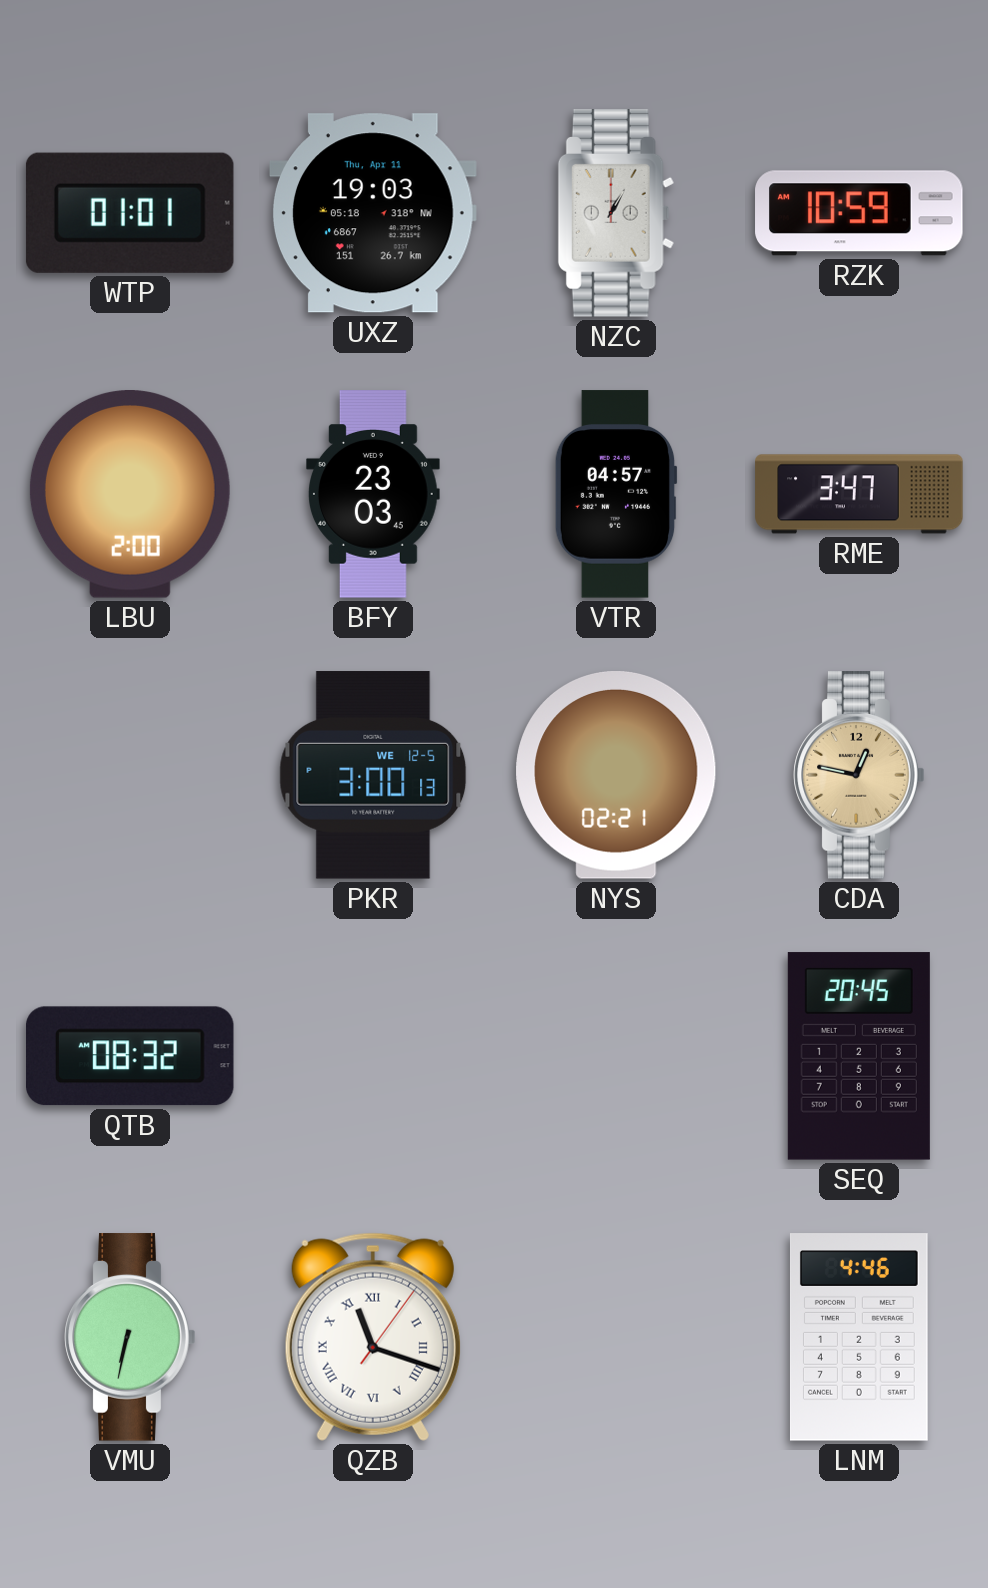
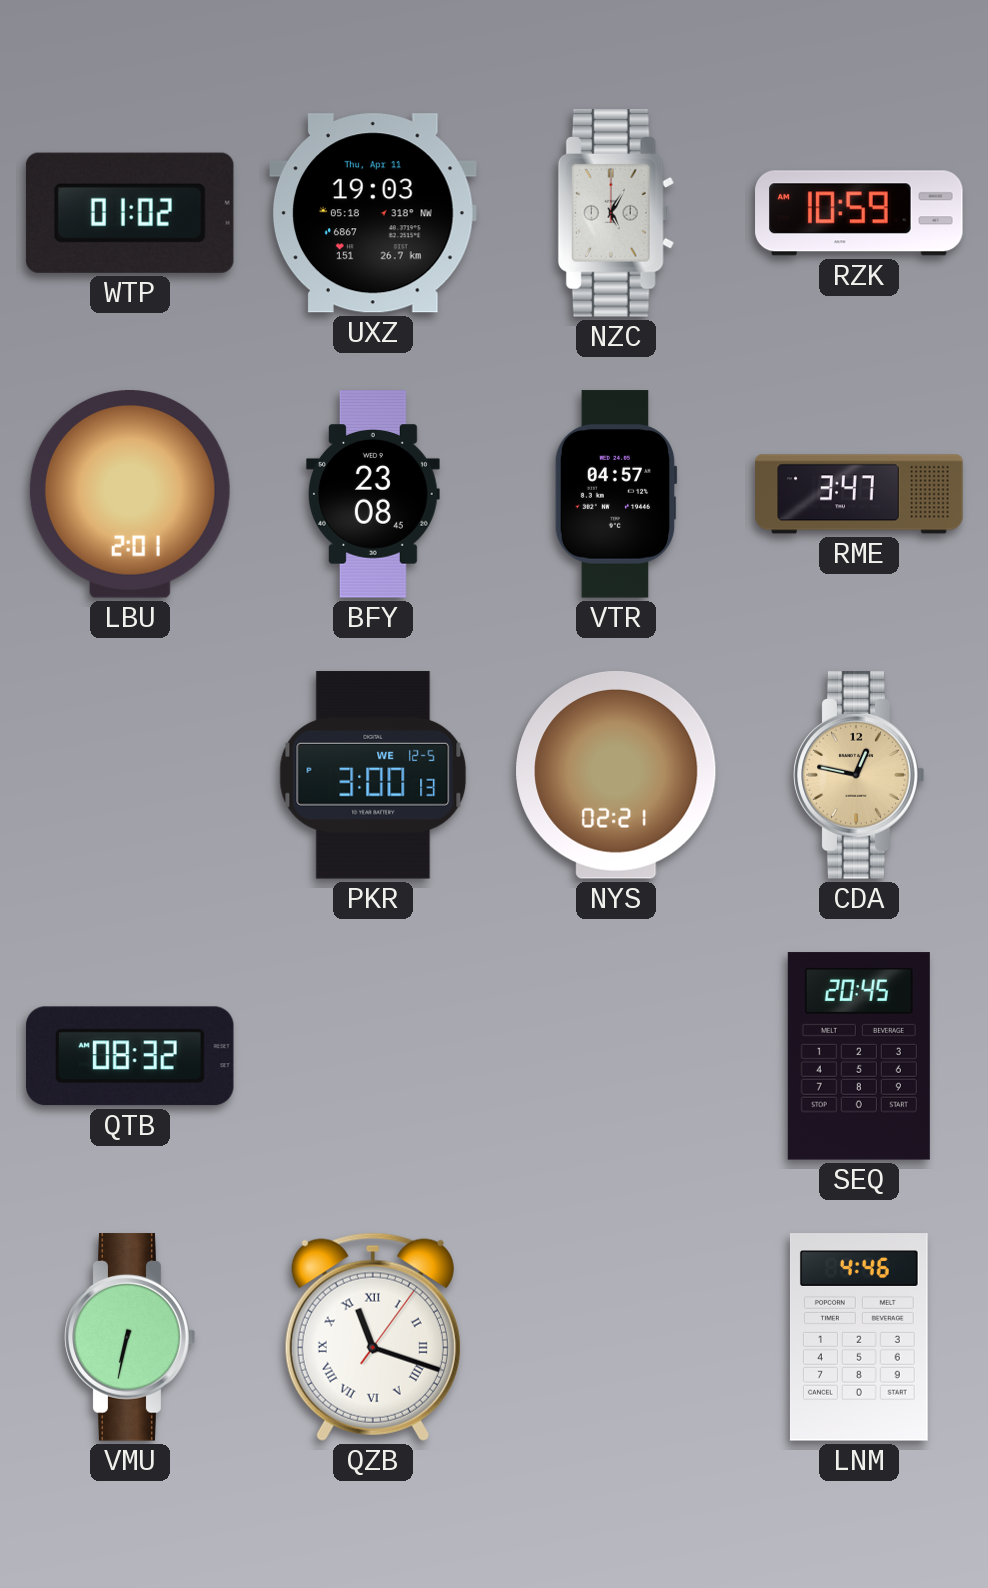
WTP: 01:01 -> 01:02 (130, 213)
NZC: 1:05 -> 5:05 (616, 213)
LBU: 2:00 -> 2:01 (130, 495)
BFY: 23:03 -> 23:08 (373, 494)
